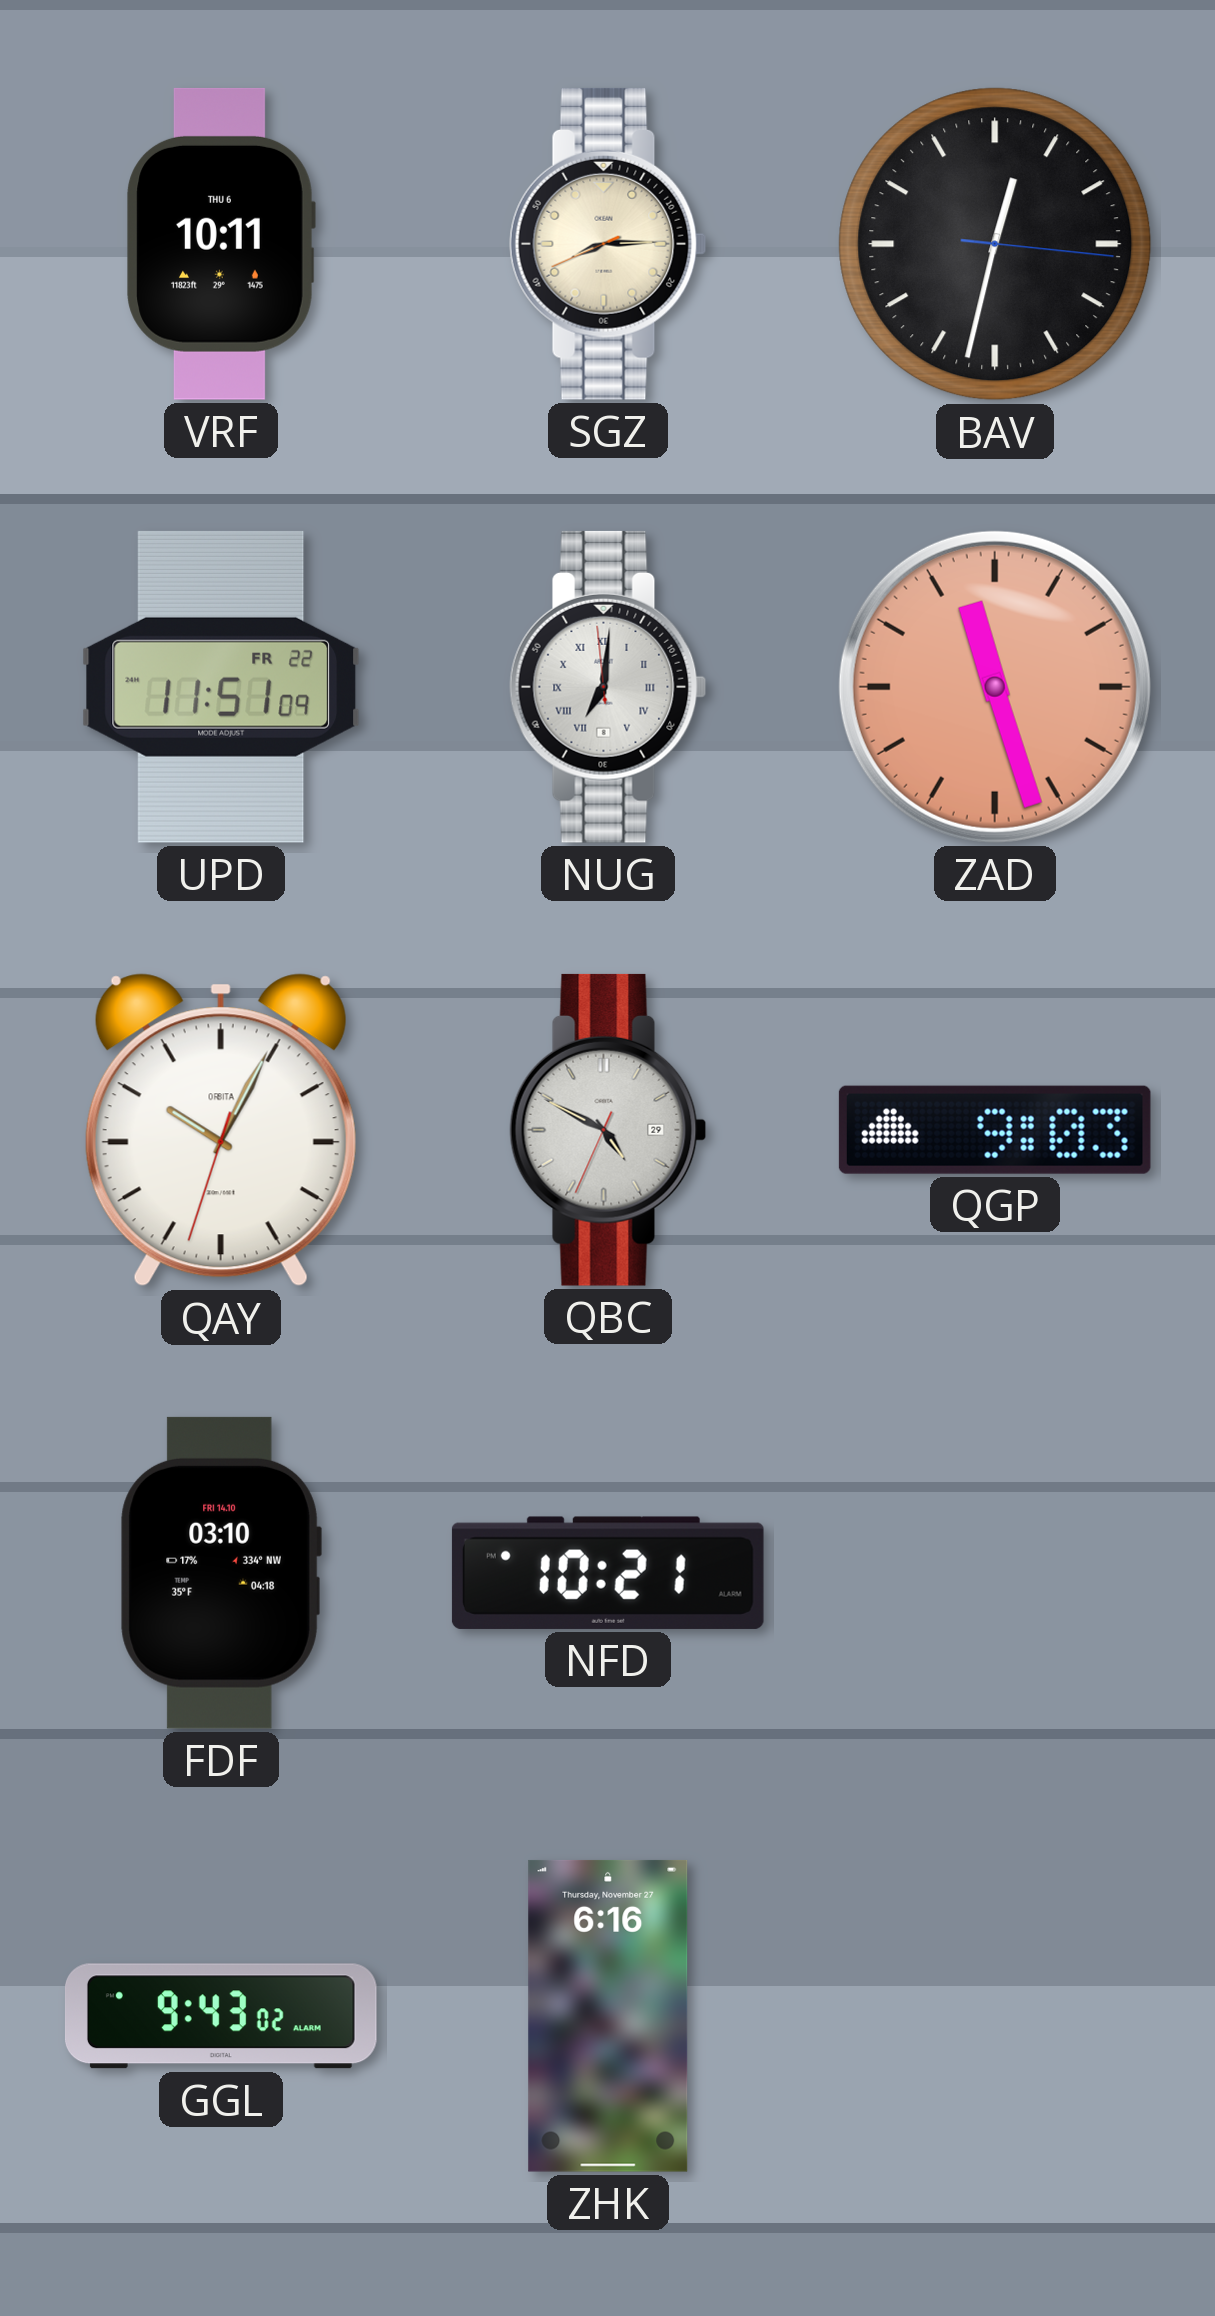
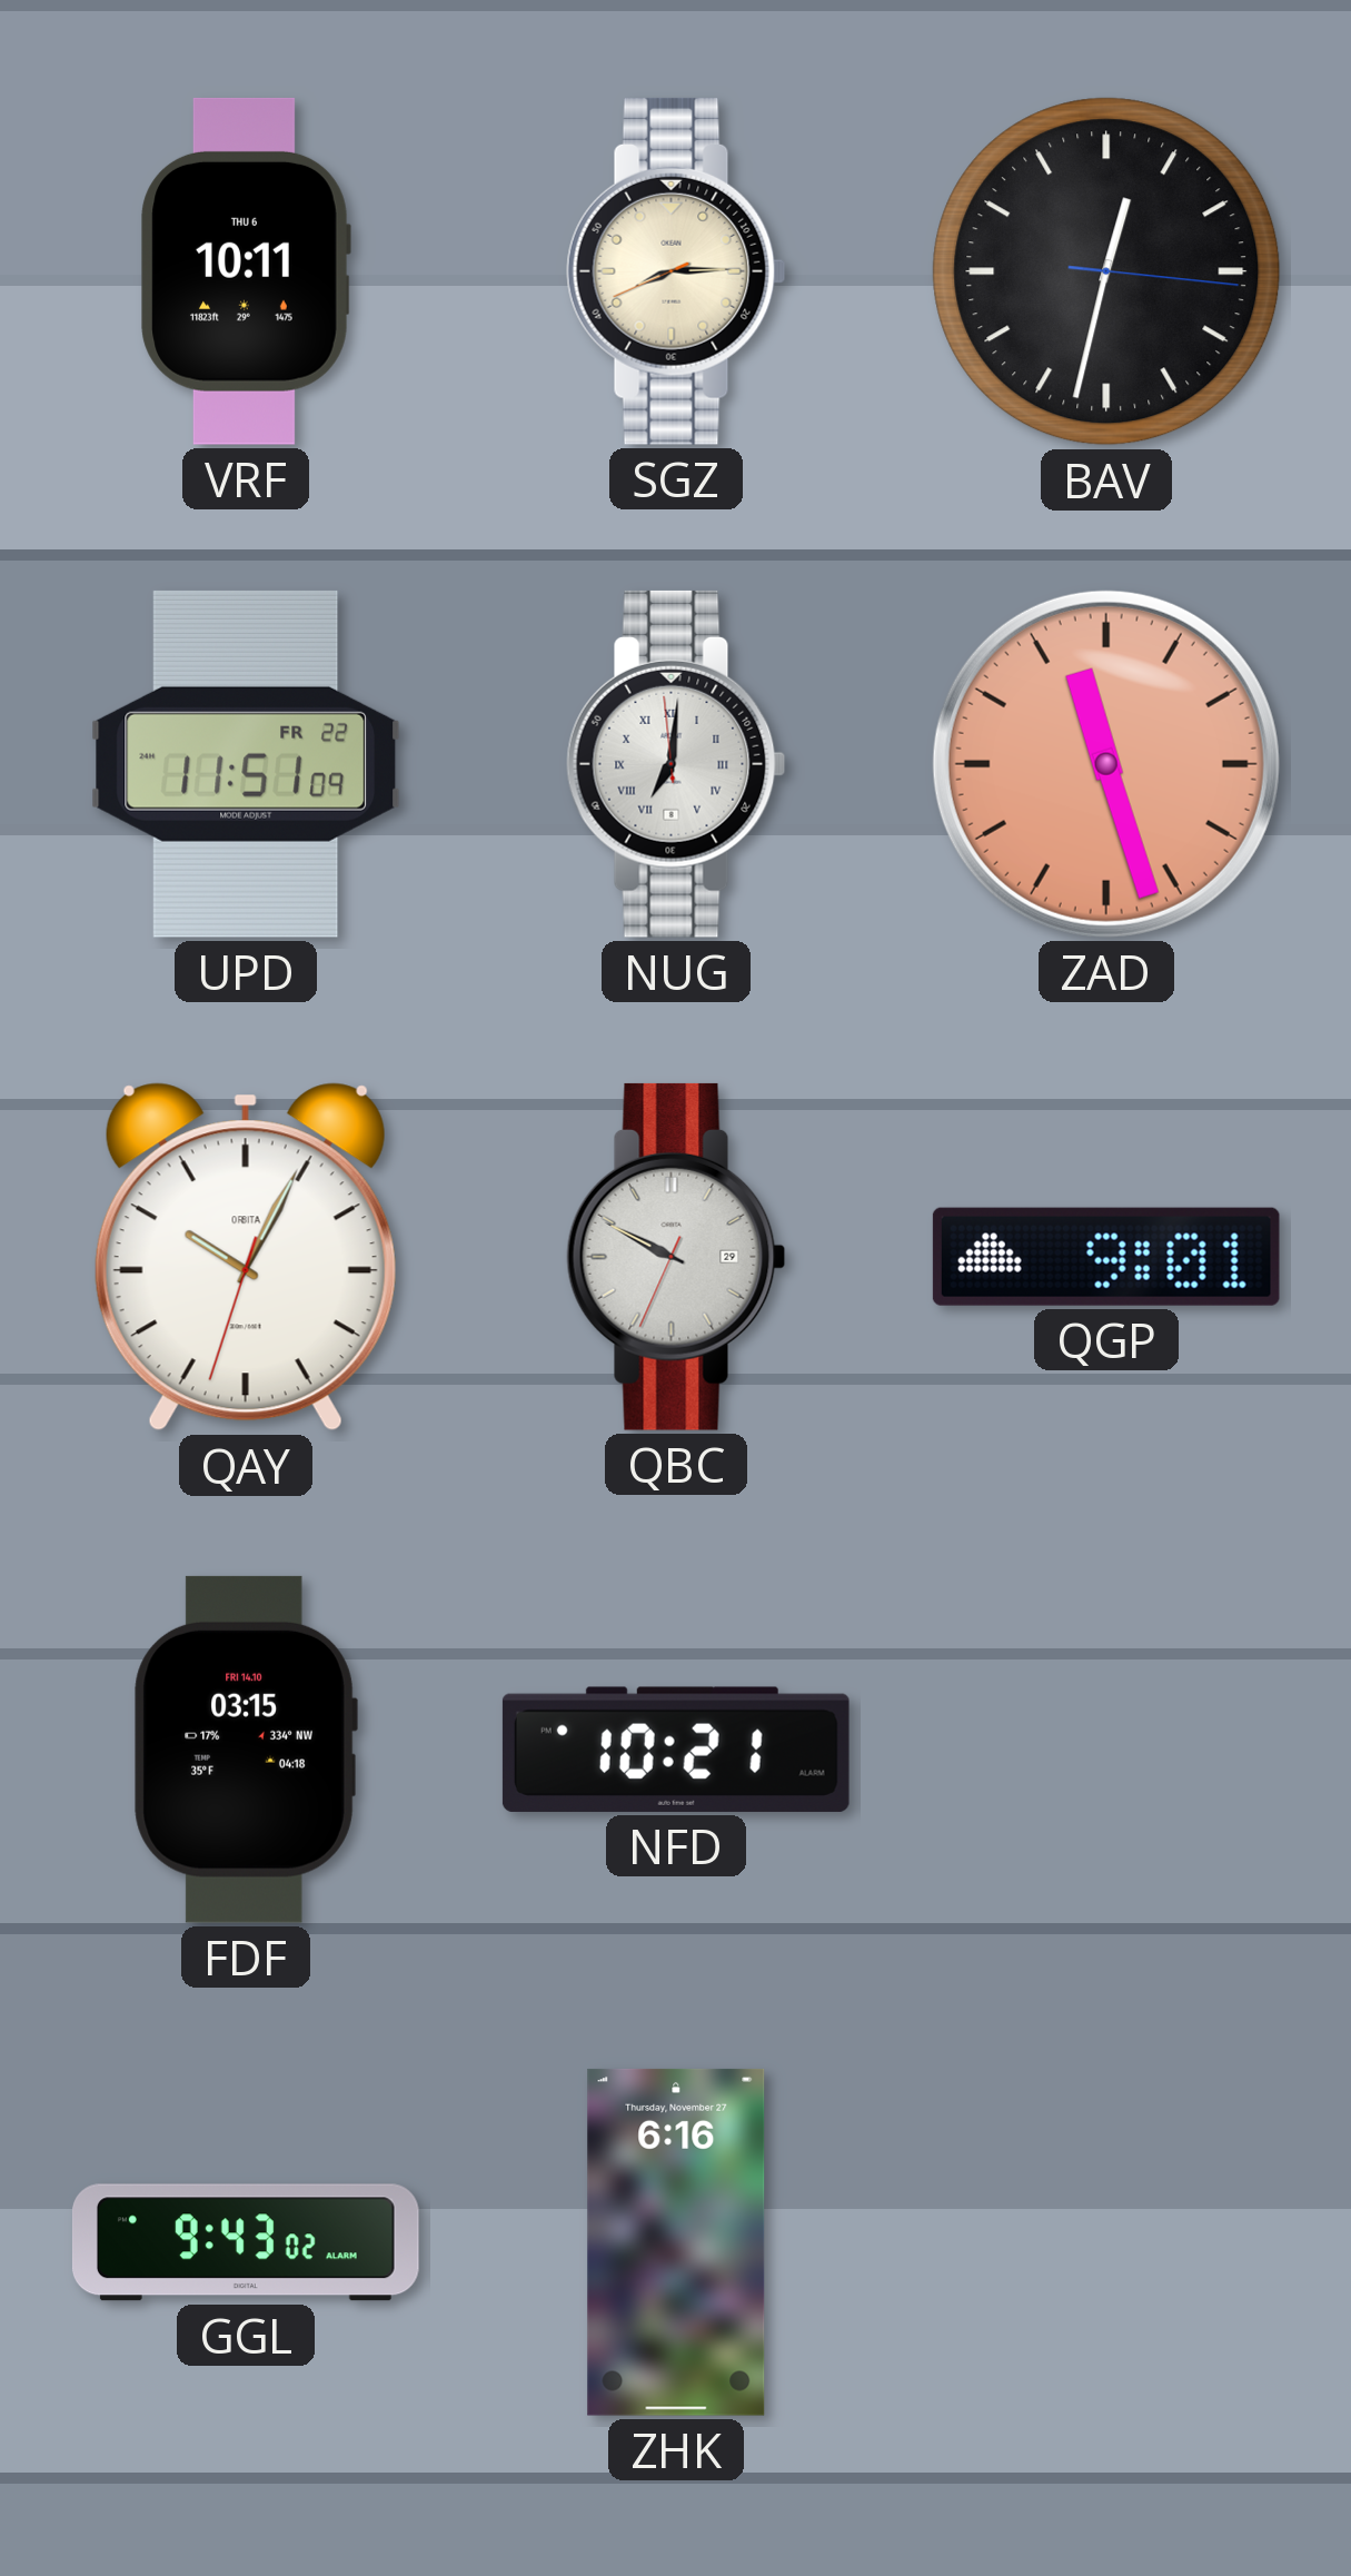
QBC: 4:49 -> 9:49 (676, 1257)
QGP: 9:03 -> 9:01 (1106, 1257)
FDF: 03:10 -> 03:15 (246, 1750)
